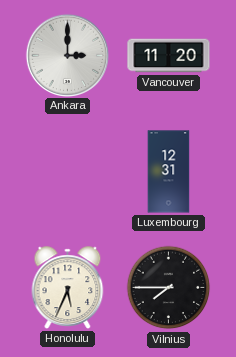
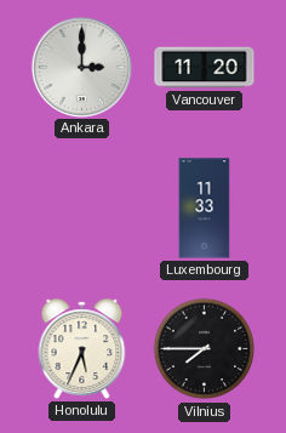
Luxembourg: 12:31 -> 11:33 (205, 209)
